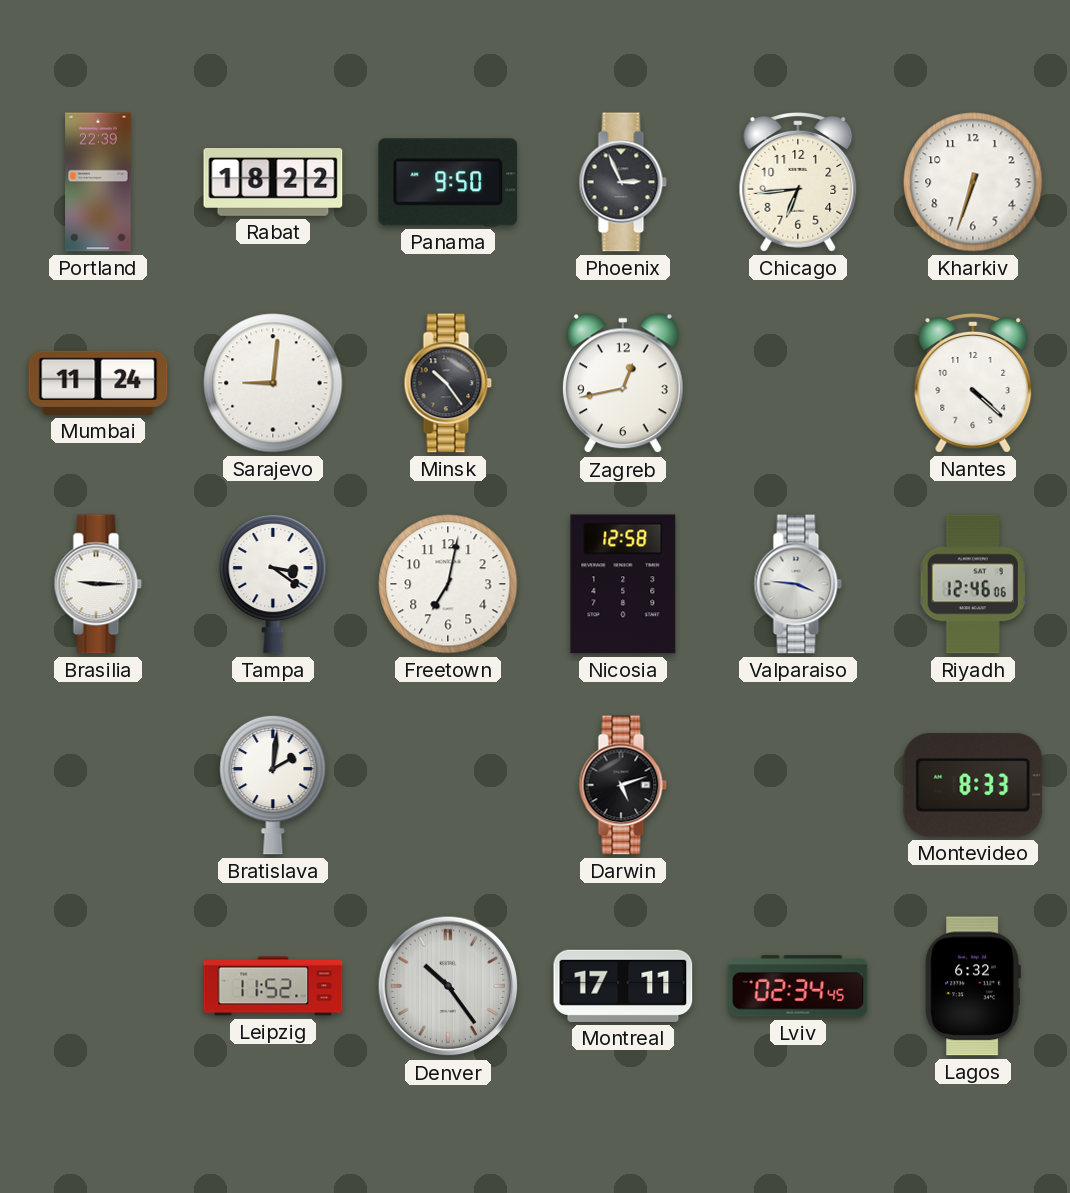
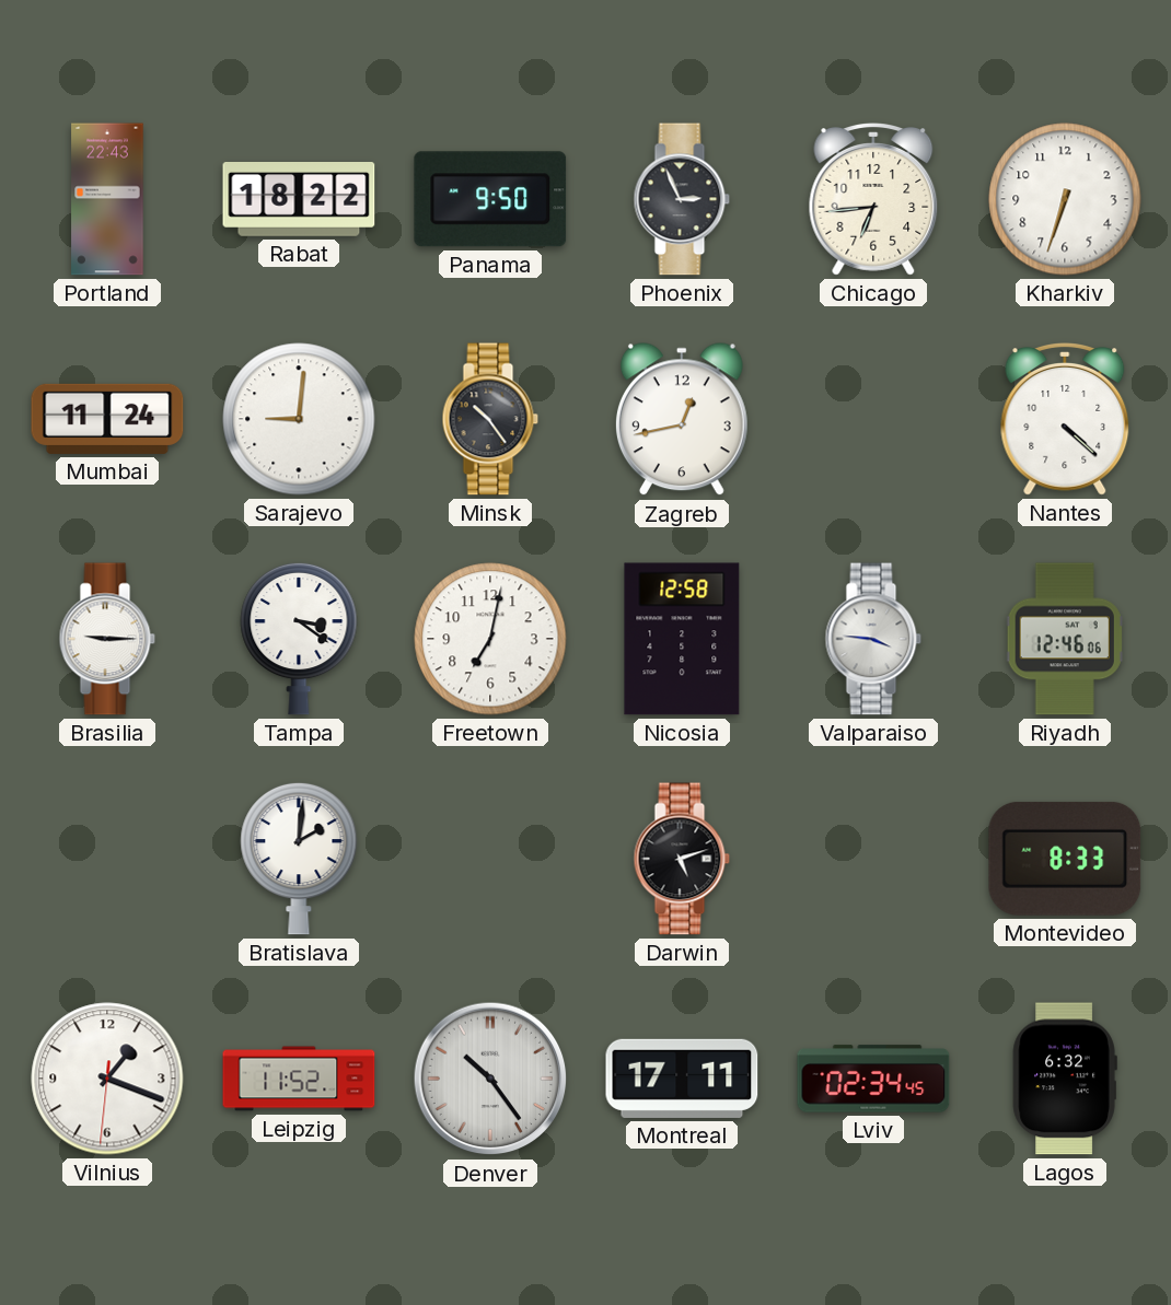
Portland: 22:39 -> 22:43 (107, 199)
Vilnius: none -> 1:18 (107, 1079)
